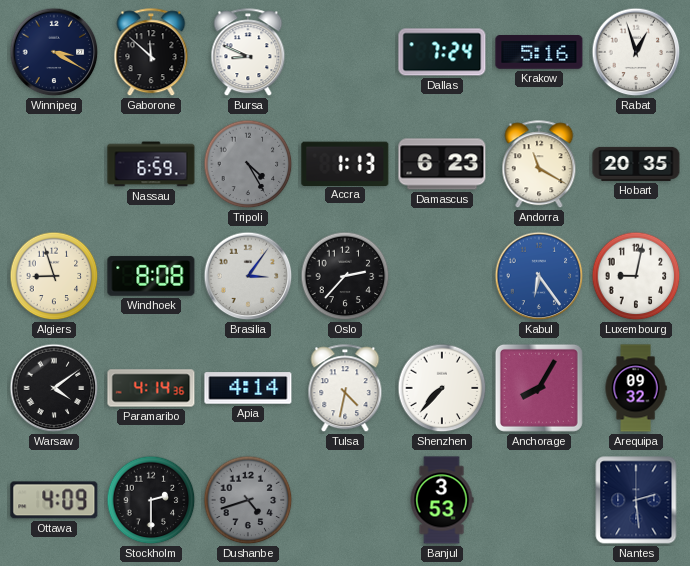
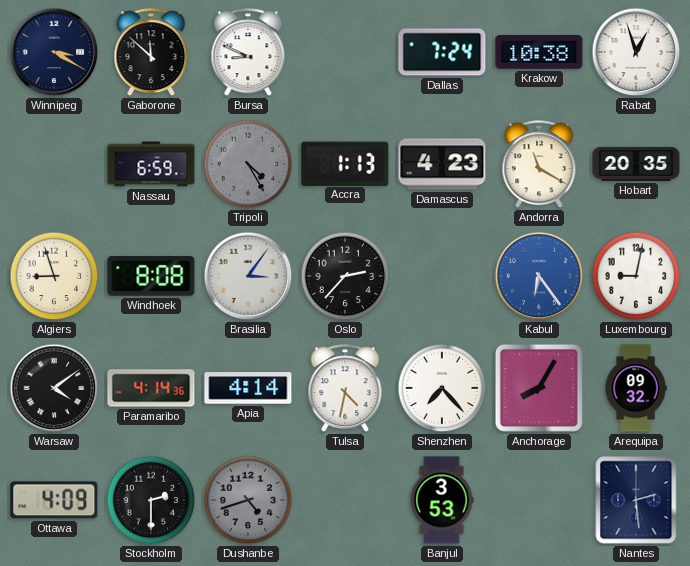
Krakow: 5:16 -> 10:38 (539, 53)
Damascus: 6:23 -> 4:23 (442, 164)
Shenzhen: 7:37 -> 7:23 (442, 388)
